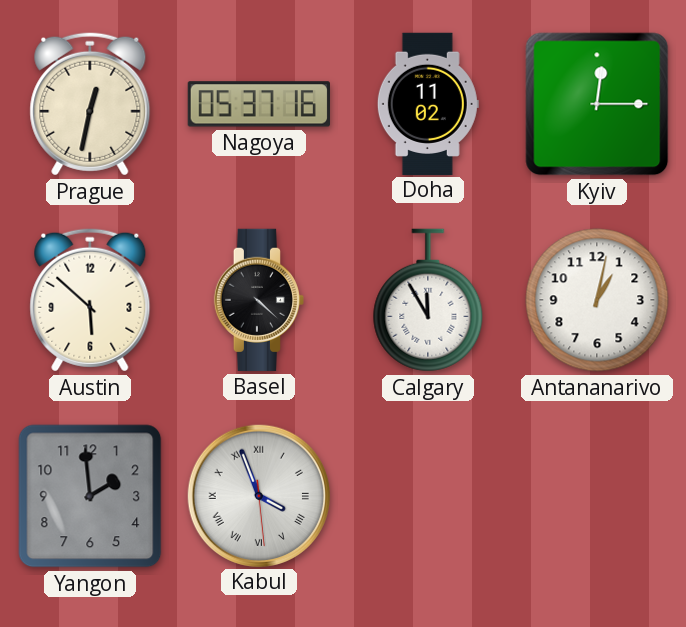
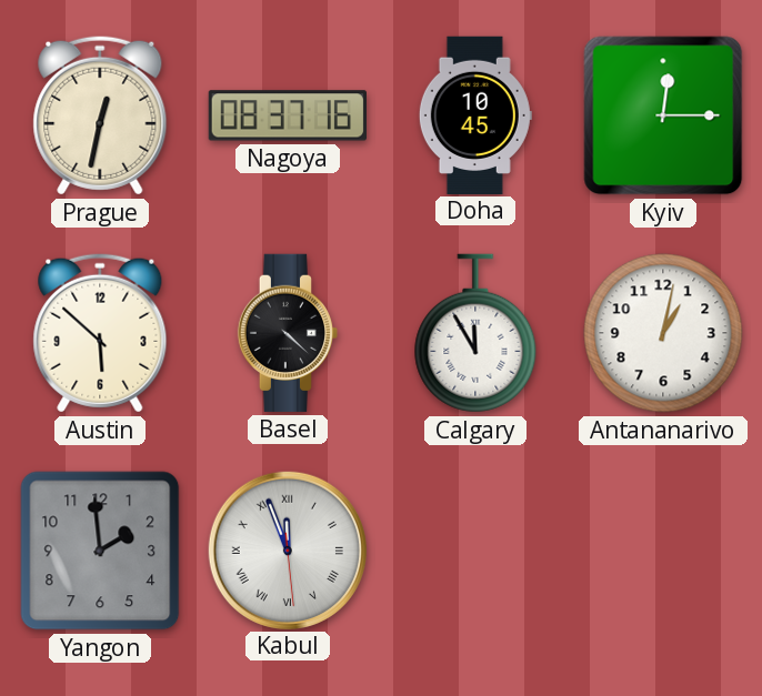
Nagoya: 05:37 -> 08:37 (288, 115)
Doha: 11:02 -> 10:45 (475, 114)
Kabul: 3:56 -> 11:56 (287, 549)
